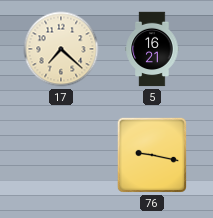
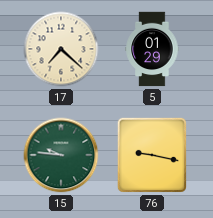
5: 16:21 -> 01:29 (152, 49)
15: none -> 9:46 (61, 155)
